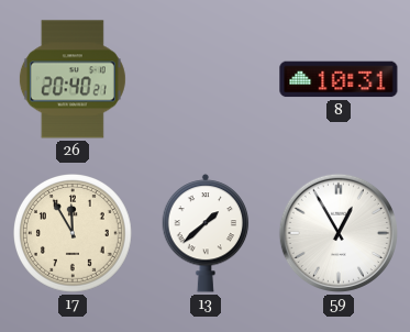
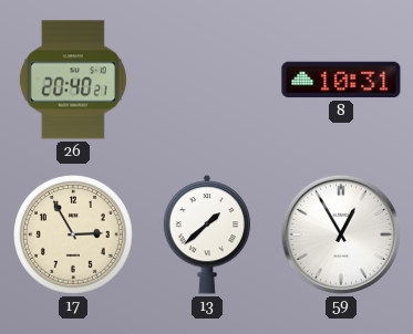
17: 11:55 -> 2:55 (74, 236)
